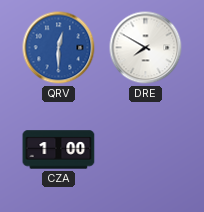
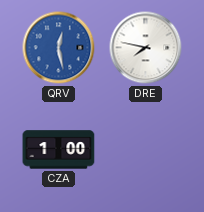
QRV: 12:30 -> 12:28 (59, 48)
DRE: 7:50 -> 7:47 (146, 48)
